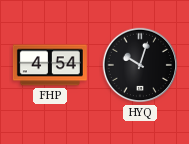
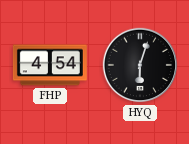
HYQ: 10:03 -> 6:03 (140, 65)
